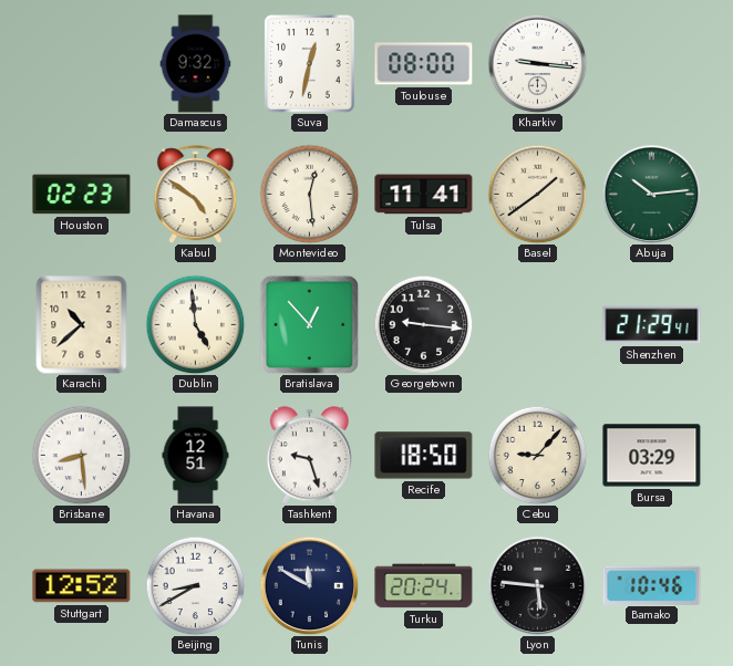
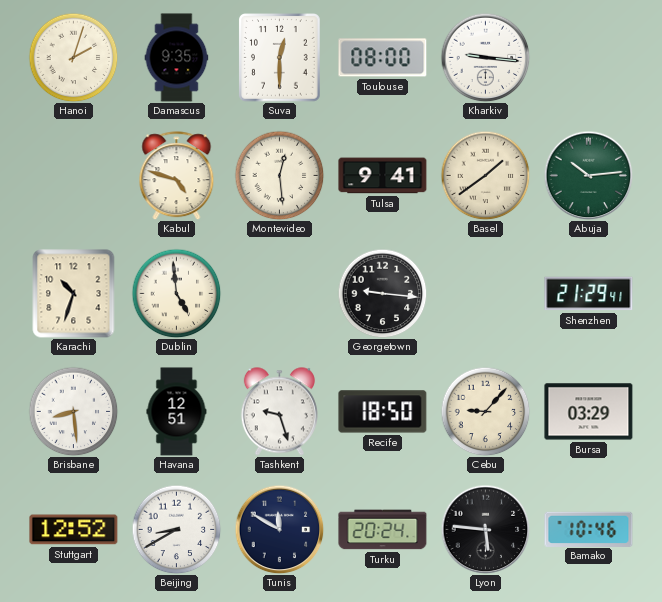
Hanoi: none -> 2:03 (73, 57)
Damascus: 9:32 -> 9:35 (177, 58)
Suva: 12:32 -> 12:30 (280, 58)
Houston: 02:23 -> none (82, 195)
Kabul: 4:51 -> 4:48 (177, 176)
Tulsa: 11:41 -> 9:41 (383, 176)
Karachi: 10:38 -> 10:33 (74, 294)
Bratislava: 12:53 -> none (309, 324)
